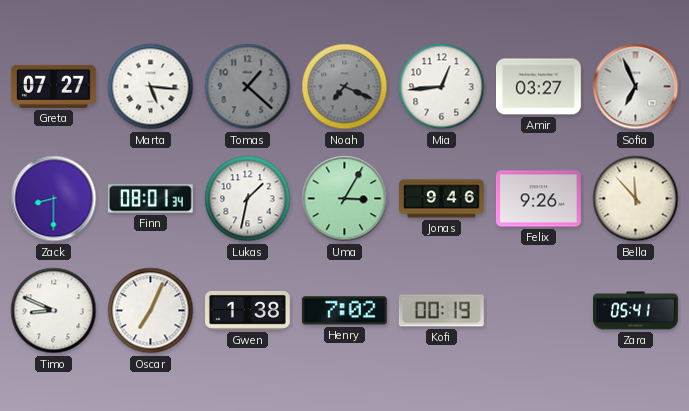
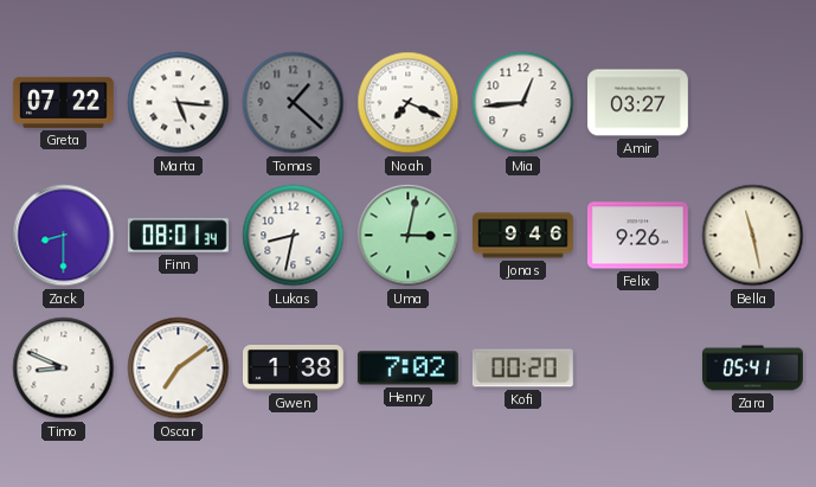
Greta: 07:27 -> 07:22 (63, 102)
Noah dial: grey -> white (409, 103)
Sofia: 6:56 -> none (636, 87)
Lukas: 1:32 -> 8:32 (294, 236)
Uma: 3:05 -> 3:02 (409, 236)
Bella: 11:53 -> 11:28 (753, 236)
Oscar: 7:04 -> 7:09 (179, 369)
Kofi: 00:19 -> 00:20 (522, 369)
